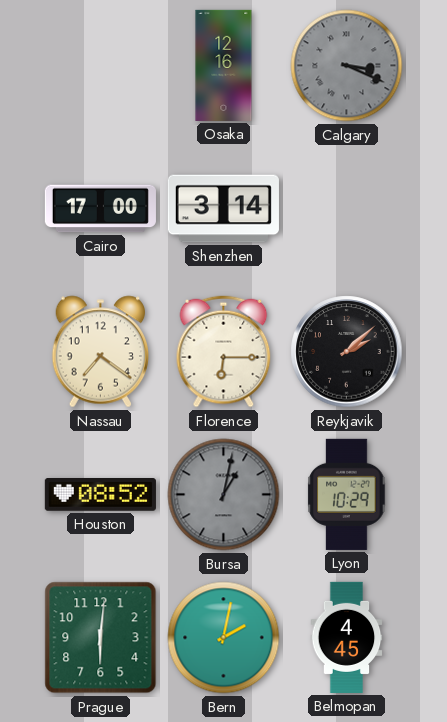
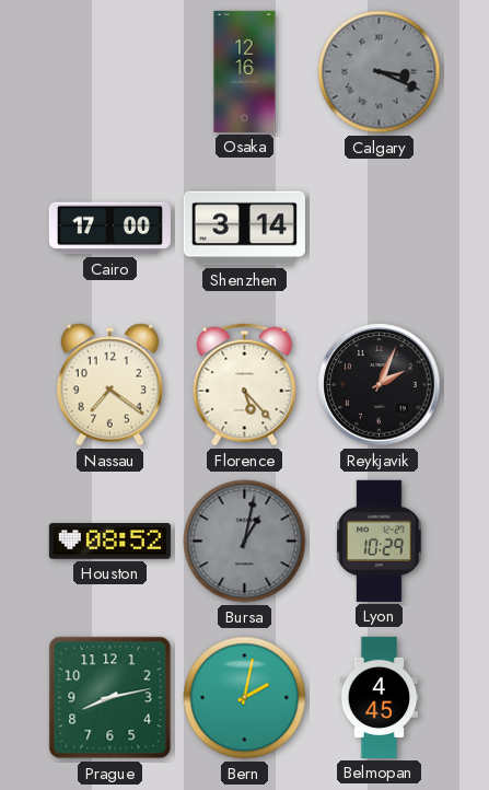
Florence: 6:15 -> 5:23 (245, 385)
Reykjavik: 2:08 -> 2:04 (380, 385)
Prague: 6:01 -> 8:13 (110, 698)
